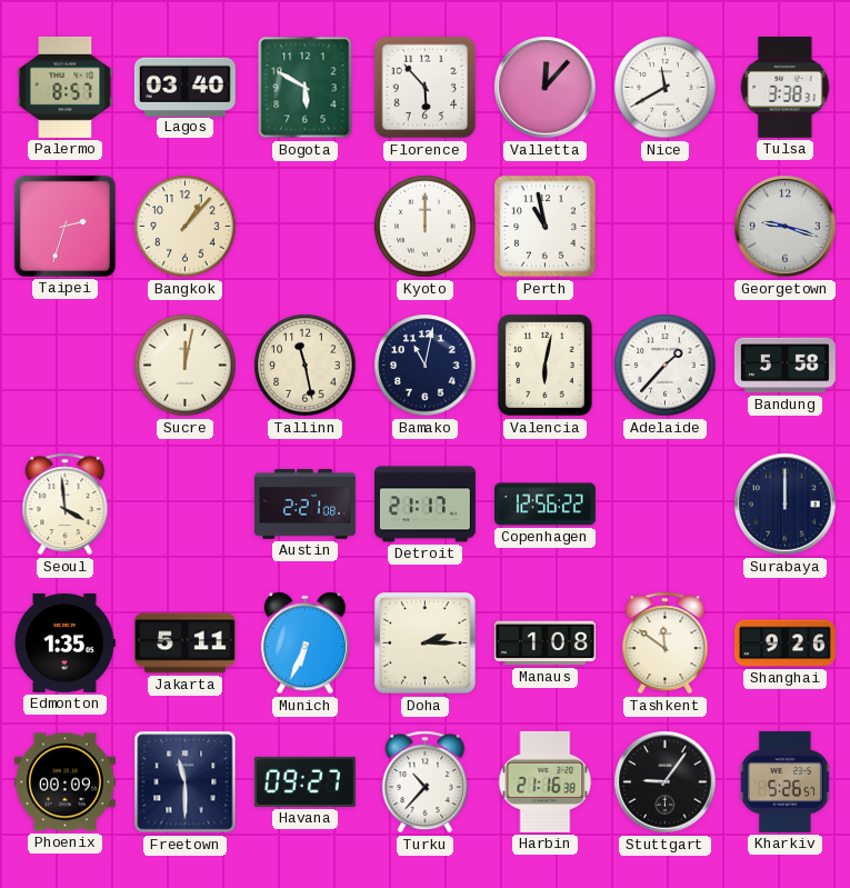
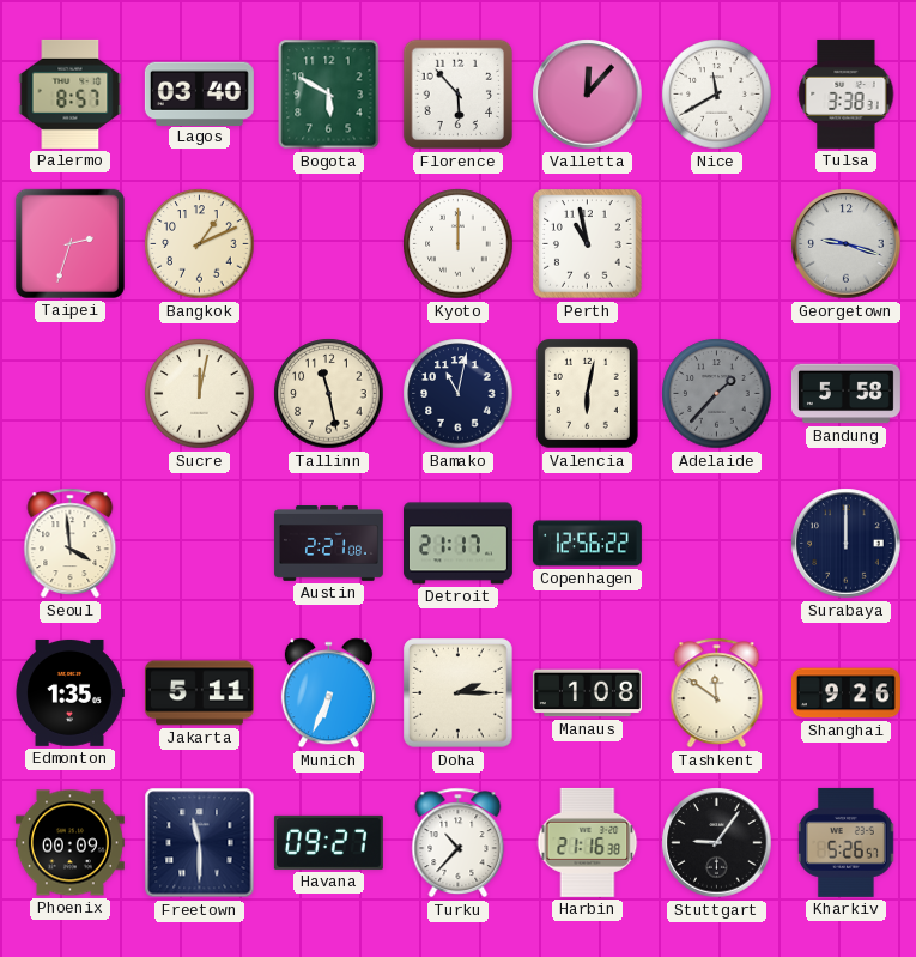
Bangkok: 1:07 -> 1:11 (200, 244)
Adelaide dial: white -> grey (717, 394)
